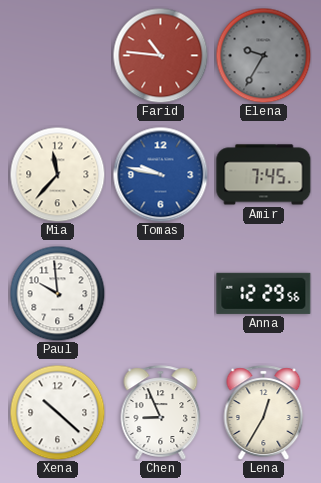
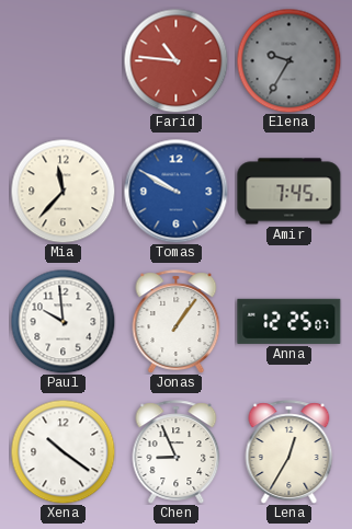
Tomas: 9:47 -> 9:50 (175, 191)
Jonas: none -> 1:06 (177, 322)
Anna: 12:29 -> 12:25 (289, 321)
Xena: 10:22 -> 10:21 (63, 451)
